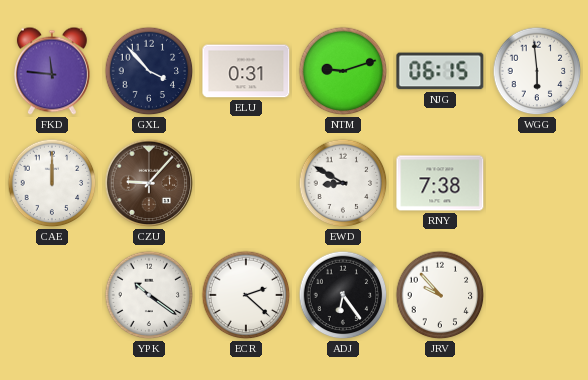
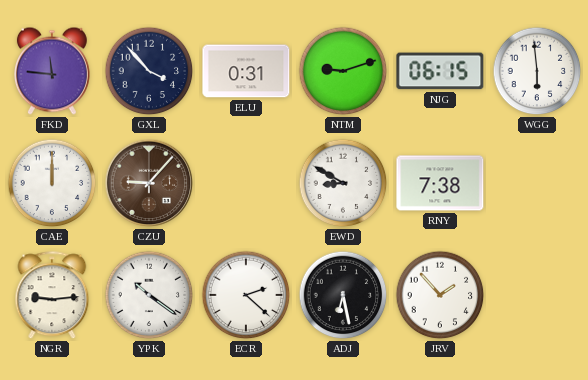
NGR: none -> 9:14 (52, 296)
ADJ: 6:24 -> 6:28 (343, 295)
JRV: 9:53 -> 1:53 (440, 295)
